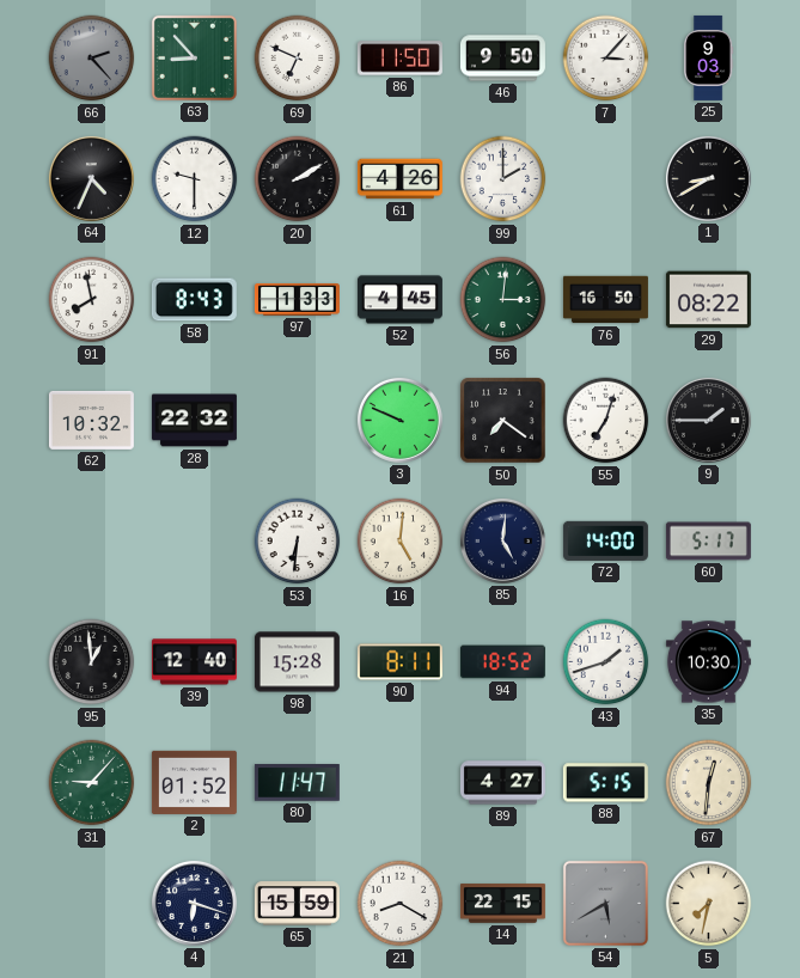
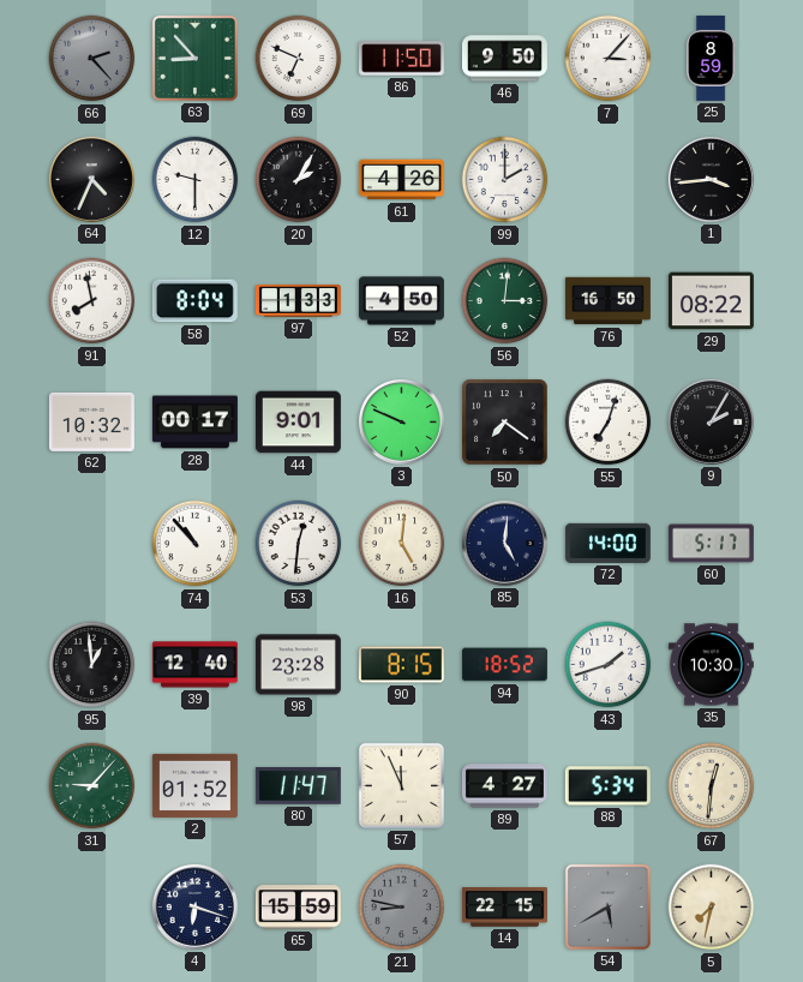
25: 9:03 -> 8:59 (712, 58)
20: 2:10 -> 2:05 (299, 180)
1: 8:40 -> 3:44 (711, 179)
58: 8:43 -> 8:04 (194, 301)
52: 4:45 -> 4:50 (401, 301)
28: 22:32 -> 00:17 (194, 423)
44: none -> 9:01 (298, 423)
9: 1:45 -> 2:05 (711, 421)
74: none -> 10:53 (196, 544)
53: 6:31 -> 12:31 (299, 544)
98: 15:28 -> 23:28 (298, 665)
90: 8:11 -> 8:15 (401, 665)
57: none -> 11:56 (401, 785)
88: 5:15 -> 5:34 (607, 786)
21: 8:20 -> 8:47 (402, 908)
21 dial: white -> grey (402, 908)
